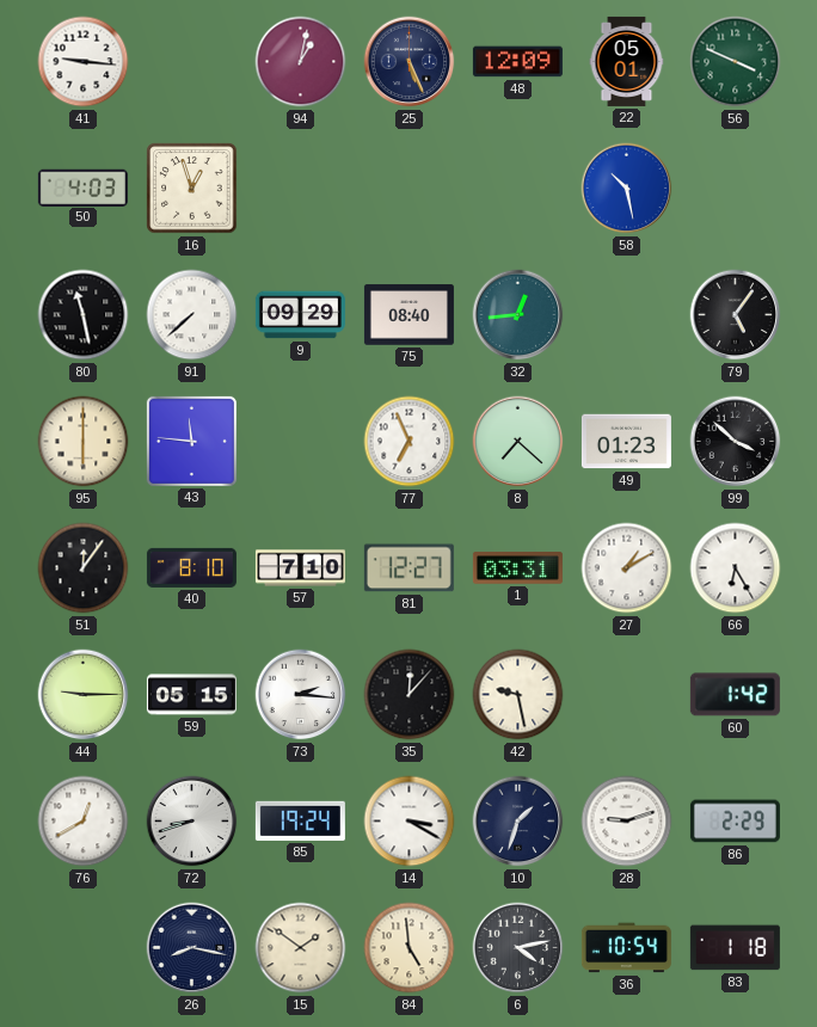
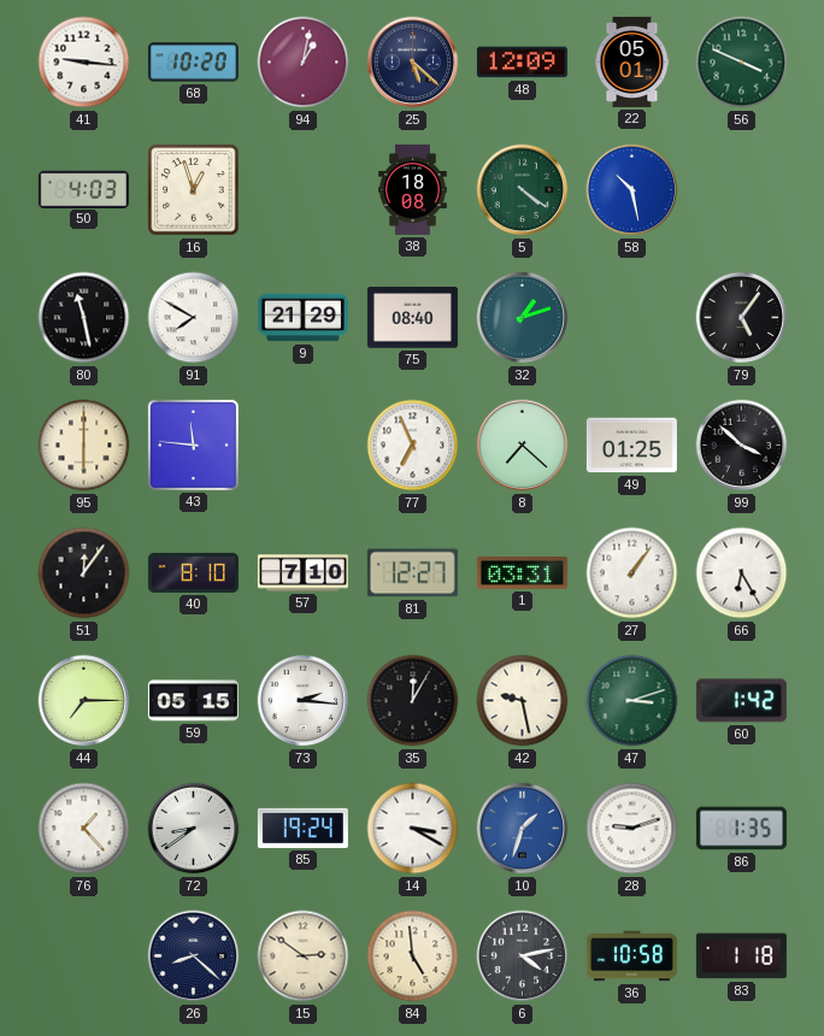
68: none -> 10:20 (193, 63)
25: 5:26 -> 5:22 (413, 63)
38: none -> 18:08 (413, 189)
5: none -> 4:21 (523, 190)
91: 7:38 -> 7:50 (194, 318)
9: 09:29 -> 21:29 (302, 318)
32: 12:44 -> 1:12 (523, 318)
49: 01:23 -> 01:25 (631, 446)
27: 1:10 -> 1:06 (632, 573)
44: 9:15 -> 7:15 (84, 701)
35: 12:07 -> 12:05 (413, 701)
47: none -> 3:12 (632, 701)
76: 12:40 -> 1:23 (84, 829)
72: 8:42 -> 8:39 (194, 829)
10 dial: navy -> blue (523, 829)
86: 2:29 -> 1:35 (741, 829)
26: 8:17 -> 8:22 (194, 956)
15: 1:51 -> 2:51 (304, 956)
36: 10:54 -> 10:58 (631, 956)
